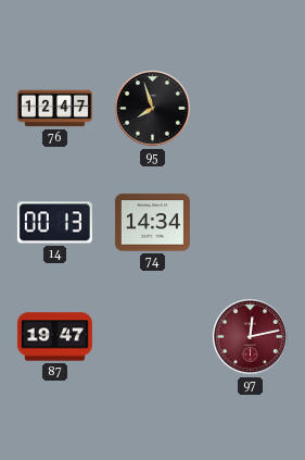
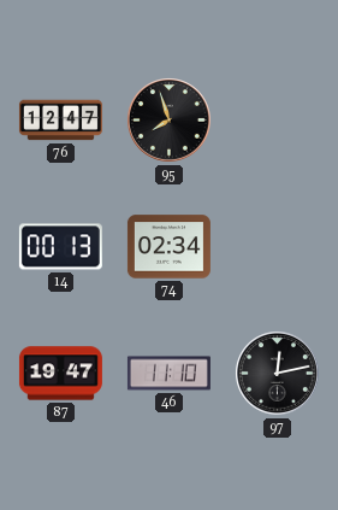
74: 14:34 -> 02:34 (168, 247)
46: none -> 11:10 (168, 374)
97 dial: burgundy -> black (278, 374)
